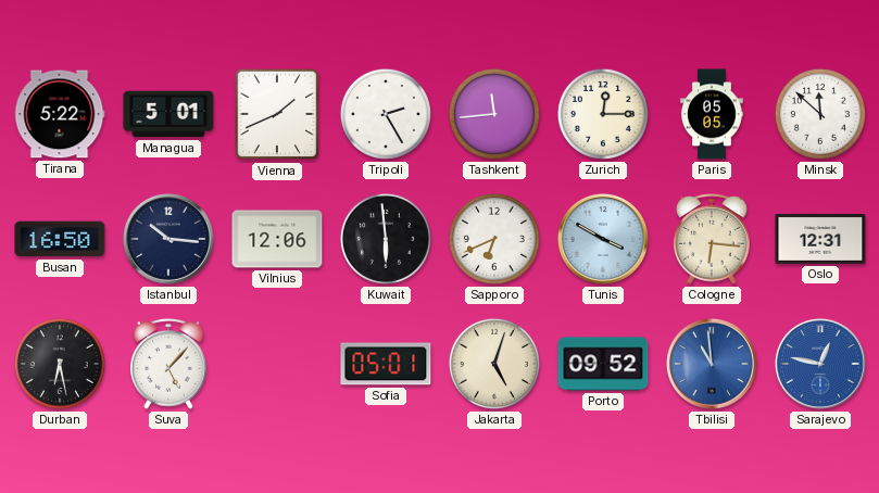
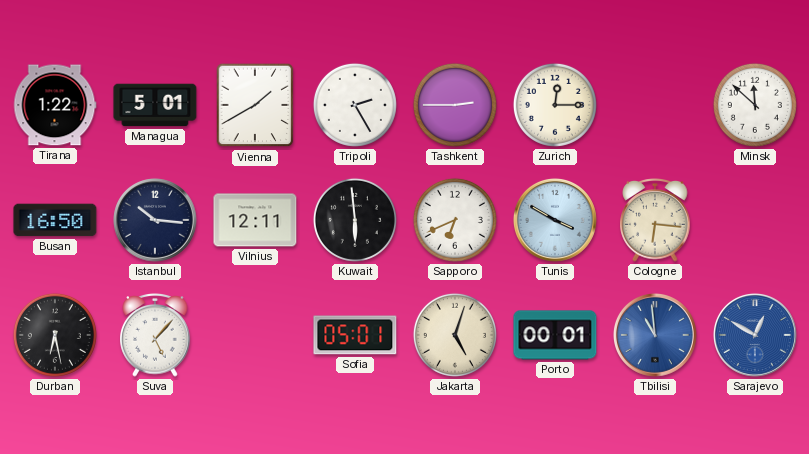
Tirana: 5:22 -> 1:22 (55, 105)
Vienna: 1:41 -> 1:40 (255, 105)
Tashkent: 11:44 -> 2:45 (455, 105)
Paris: 05:05 -> none (712, 114)
Vilnius: 12:06 -> 12:11 (255, 220)
Oslo: 12:31 -> none (820, 239)
Porto: 09:52 -> 00:01 (555, 335)
Sarajevo: 12:47 -> 12:50 (755, 335)
